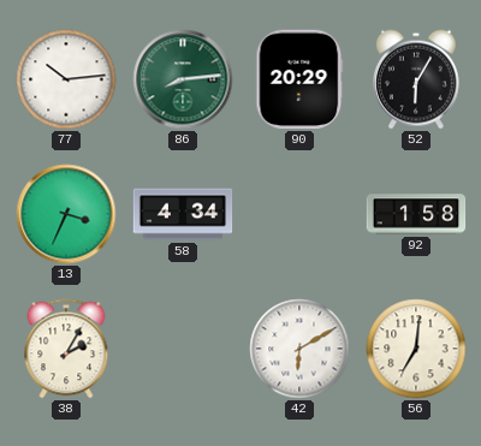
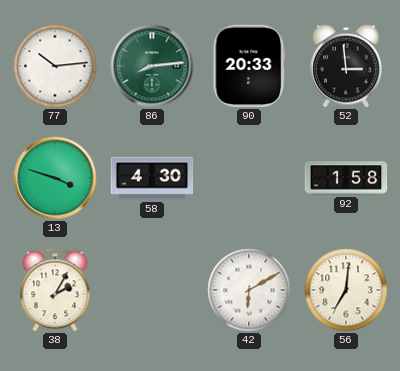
90: 20:29 -> 20:33 (249, 66)
52: 6:05 -> 2:59 (347, 66)
13: 3:34 -> 3:48 (55, 178)
58: 4:34 -> 4:30 (152, 178)
